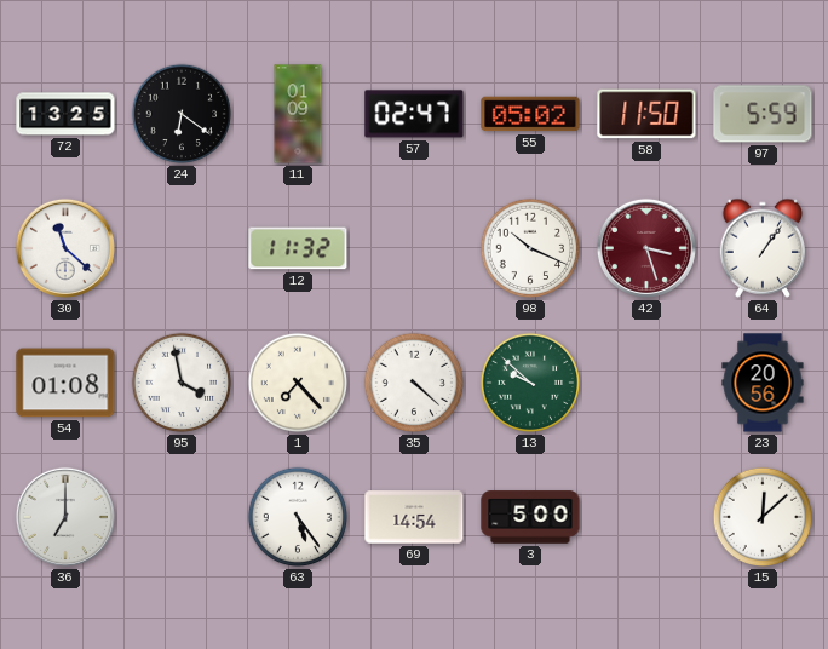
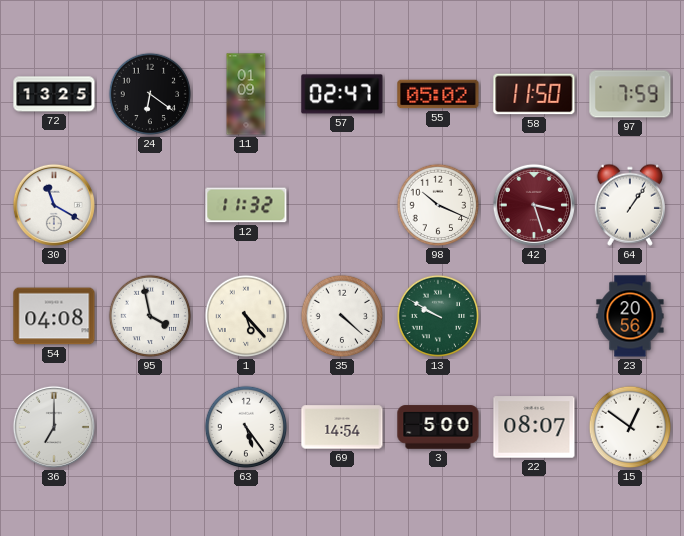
97: 5:59 -> 7:59 (630, 94)
30: 11:22 -> 11:20 (54, 205)
54: 01:08 -> 04:08 (54, 316)
1: 7:23 -> 5:23 (246, 316)
13: 9:52 -> 9:50 (438, 316)
22: none -> 08:07 (534, 427)
15: 12:08 -> 12:51 (630, 427)
